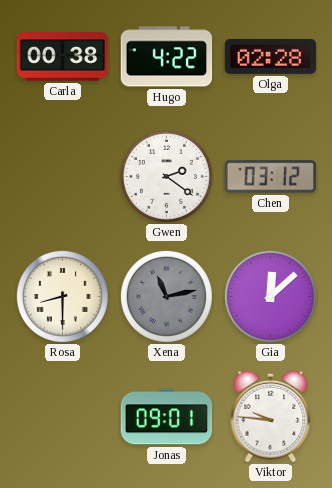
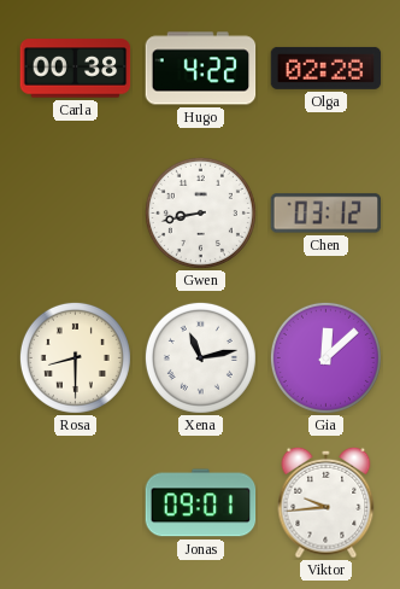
Gwen: 2:21 -> 8:43 (200, 212)
Xena dial: grey -> white (200, 357)
Viktor: 9:46 -> 9:44 (327, 502)
